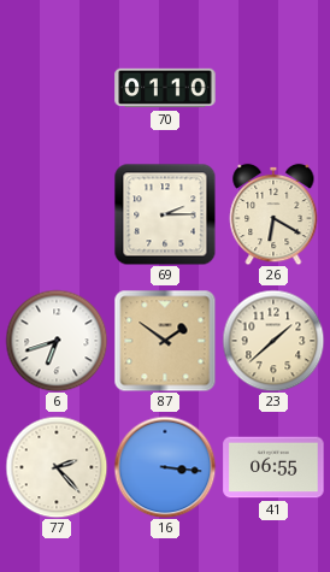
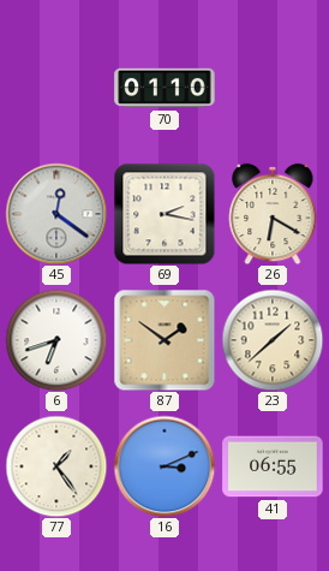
45: none -> 12:21 (56, 214)
69: 2:15 -> 2:17 (164, 214)
77: 2:23 -> 1:24 (56, 466)
16: 3:16 -> 3:11 (164, 466)
